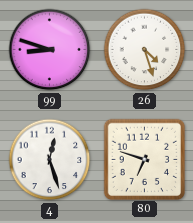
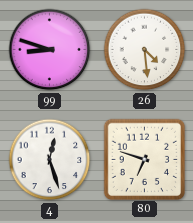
26: 4:27 -> 4:29 (145, 50)
